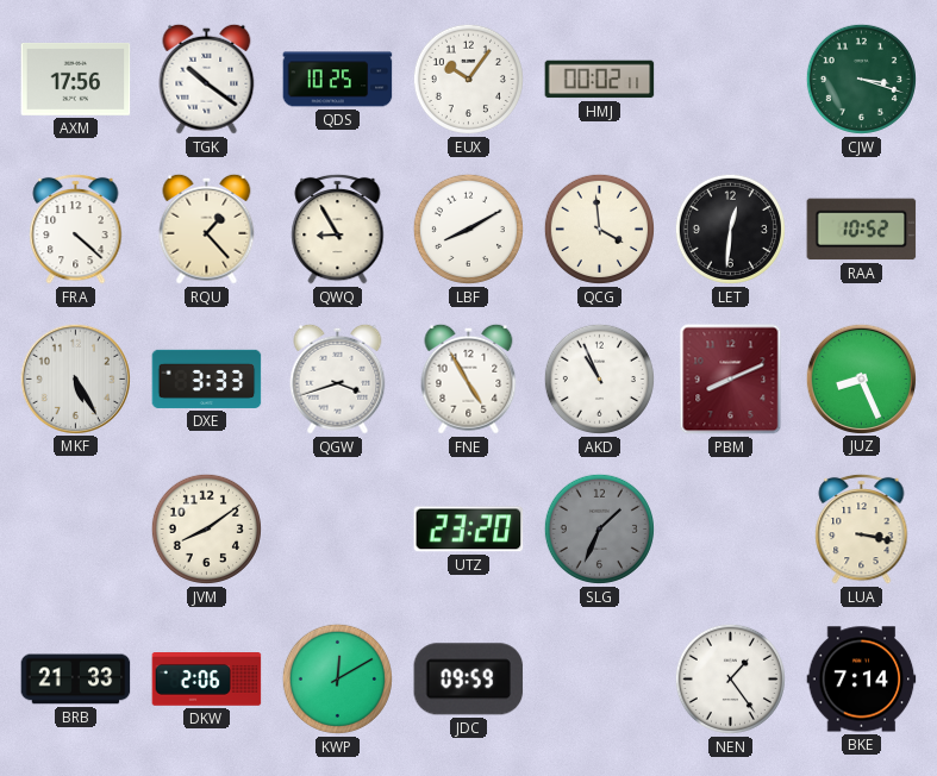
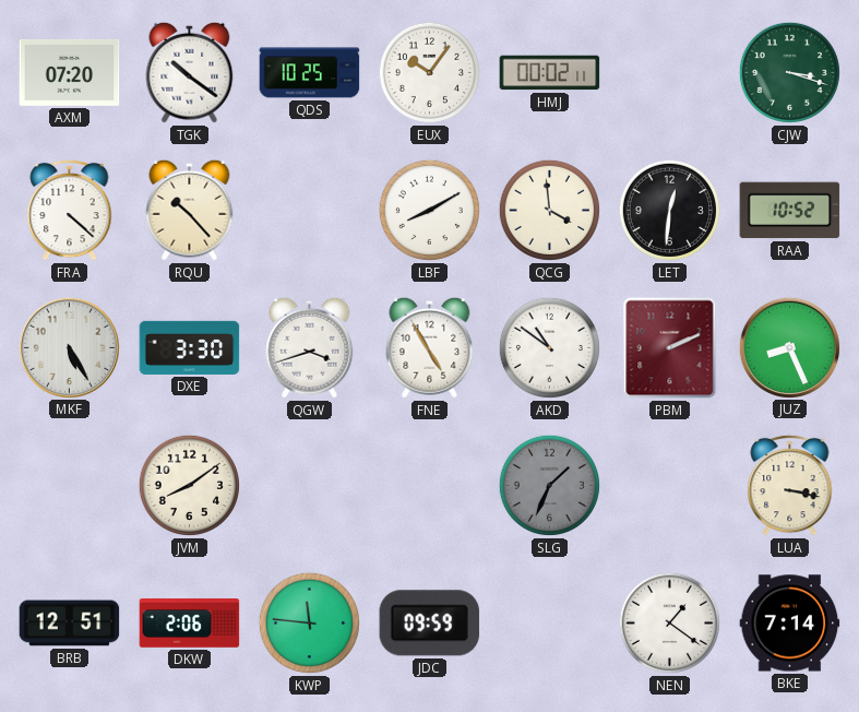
AXM: 17:56 -> 07:20 (70, 73)
RQU: 1:23 -> 10:23 (190, 210)
QWQ: 8:55 -> none (338, 229)
DXE: 3:33 -> 3:30 (190, 347)
AKD: 10:56 -> 10:51 (549, 347)
PBM: 8:11 -> 2:11 (670, 348)
UTZ: 23:20 -> none (469, 530)
BRB: 21:33 -> 12:51 (70, 624)
KWP: 12:10 -> 11:46 (309, 622)
NEN: 1:24 -> 1:21 (669, 622)
